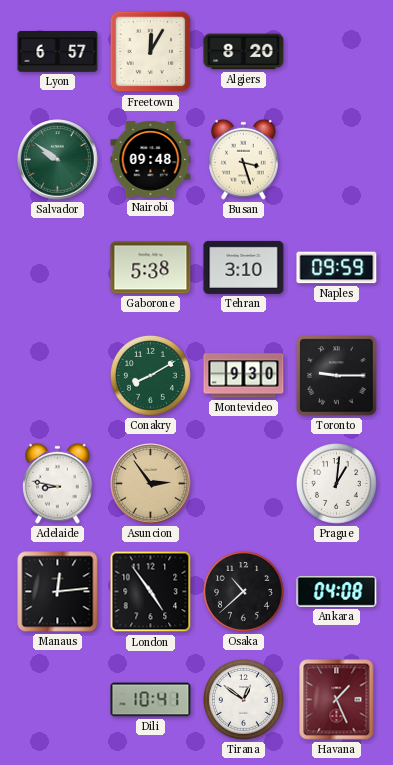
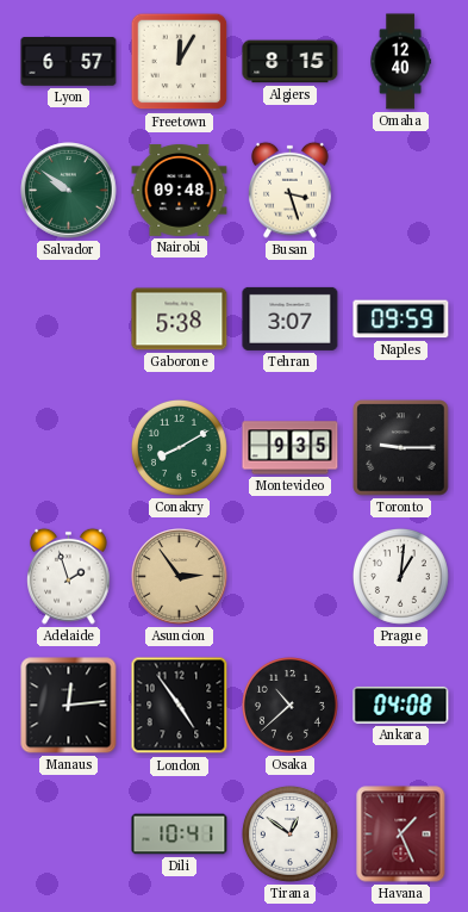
Algiers: 8:20 -> 8:15 (291, 62)
Omaha: none -> 12:40 (400, 62)
Tehran: 3:10 -> 3:07 (291, 318)
Montevideo: 9:30 -> 9:35 (291, 448)
Adelaide: 8:47 -> 1:57 (69, 576)
